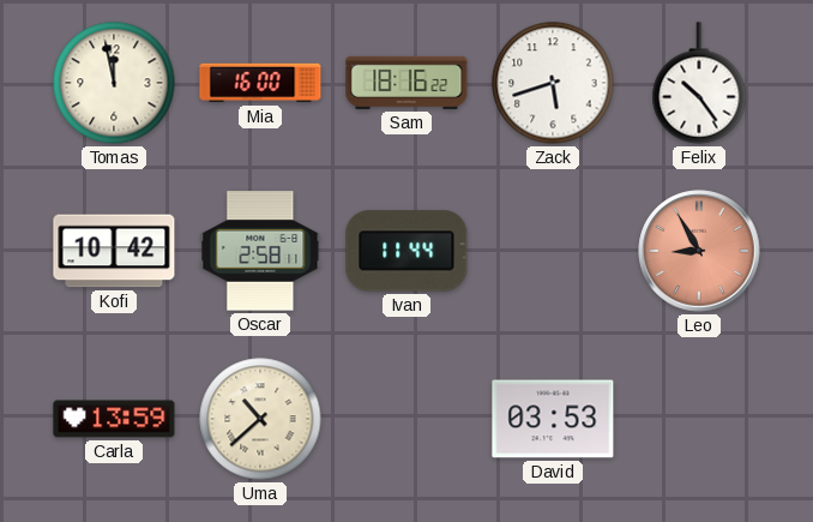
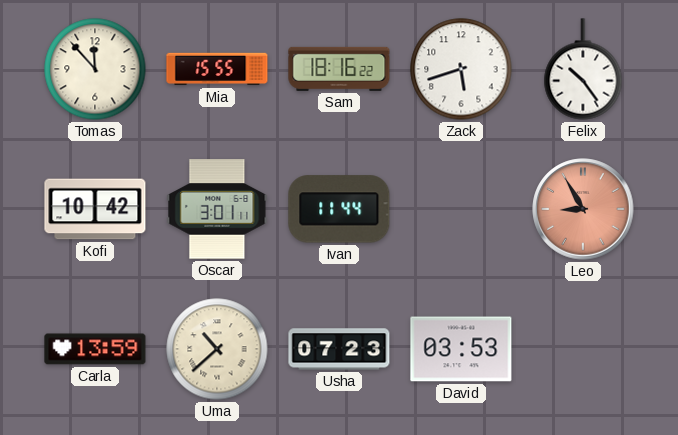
Tomas: 11:58 -> 11:53 (95, 69)
Mia: 16:00 -> 15:55 (217, 69)
Oscar: 2:58 -> 3:01 (217, 209)
Usha: none -> 07:23 (339, 349)
